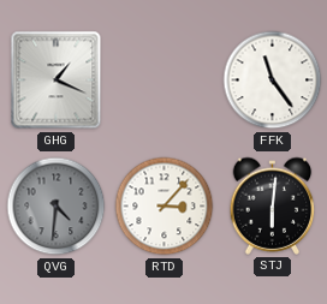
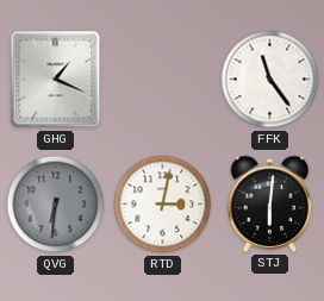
QVG: 4:31 -> 6:31 (56, 205)
RTD: 3:07 -> 3:02 (163, 205)
